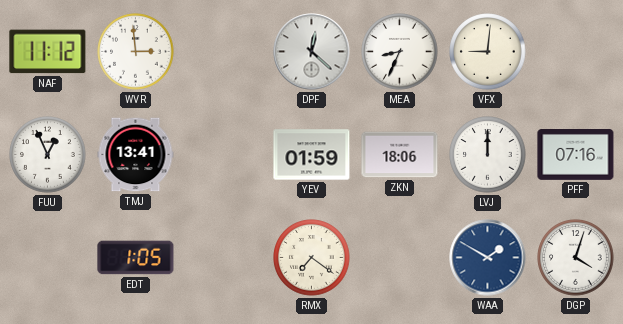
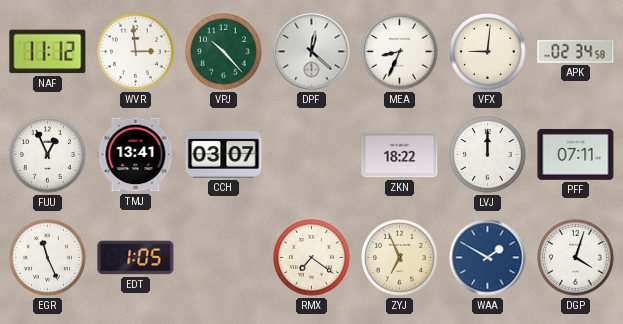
VPJ: none -> 10:23 (224, 52)
APK: none -> 02:34 (576, 52)
CCH: none -> 03:07 (224, 154)
YEV: 01:59 -> none (312, 155)
ZKN: 18:06 -> 18:22 (400, 155)
PFF: 07:16 -> 07:11 (576, 155)
EGR: none -> 11:26 (48, 258)
ZYJ: none -> 6:56 (400, 258)
